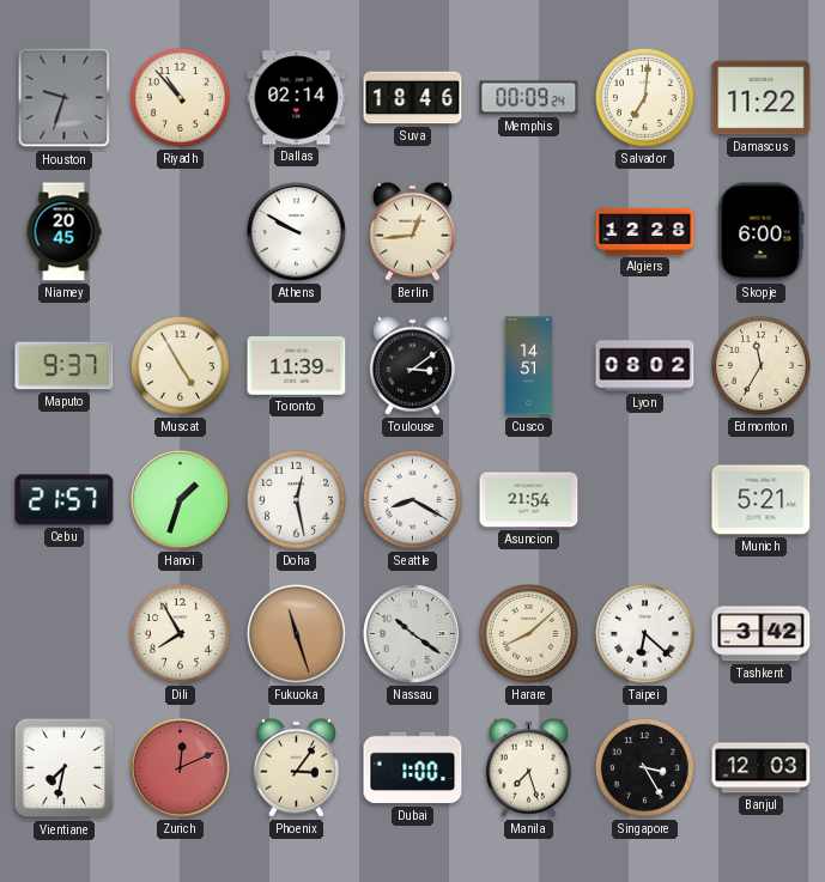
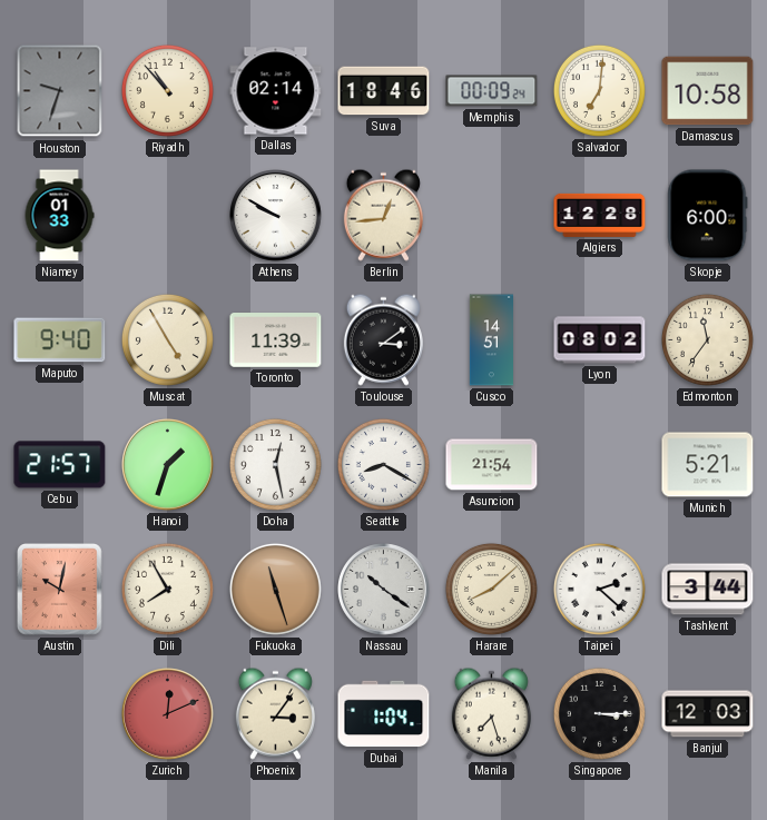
Damascus: 11:22 -> 10:58 (708, 91)
Niamey: 20:45 -> 01:33 (59, 216)
Maputo: 9:37 -> 9:40 (60, 340)
Edmonton: 11:35 -> 11:36 (707, 339)
Austin: none -> 10:02 (60, 590)
Taipei: 6:22 -> 2:22 (599, 589)
Tashkent: 3:42 -> 3:44 (708, 590)
Vientiane: 7:32 -> none (65, 768)
Dubai: 1:00 -> 1:04 (384, 714)
Singapore: 3:25 -> 3:15 (599, 713)
